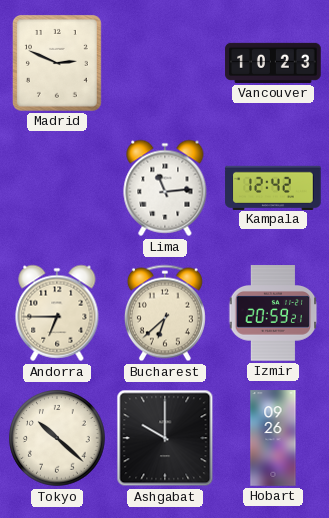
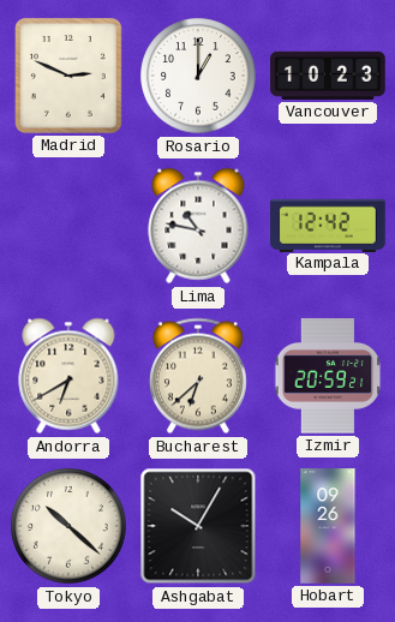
Rosario: none -> 1:00 (198, 76)
Lima: 11:14 -> 10:47 (198, 226)
Andorra: 6:45 -> 6:40 (68, 376)
Ashgabat: 10:00 -> 10:05 (198, 526)
